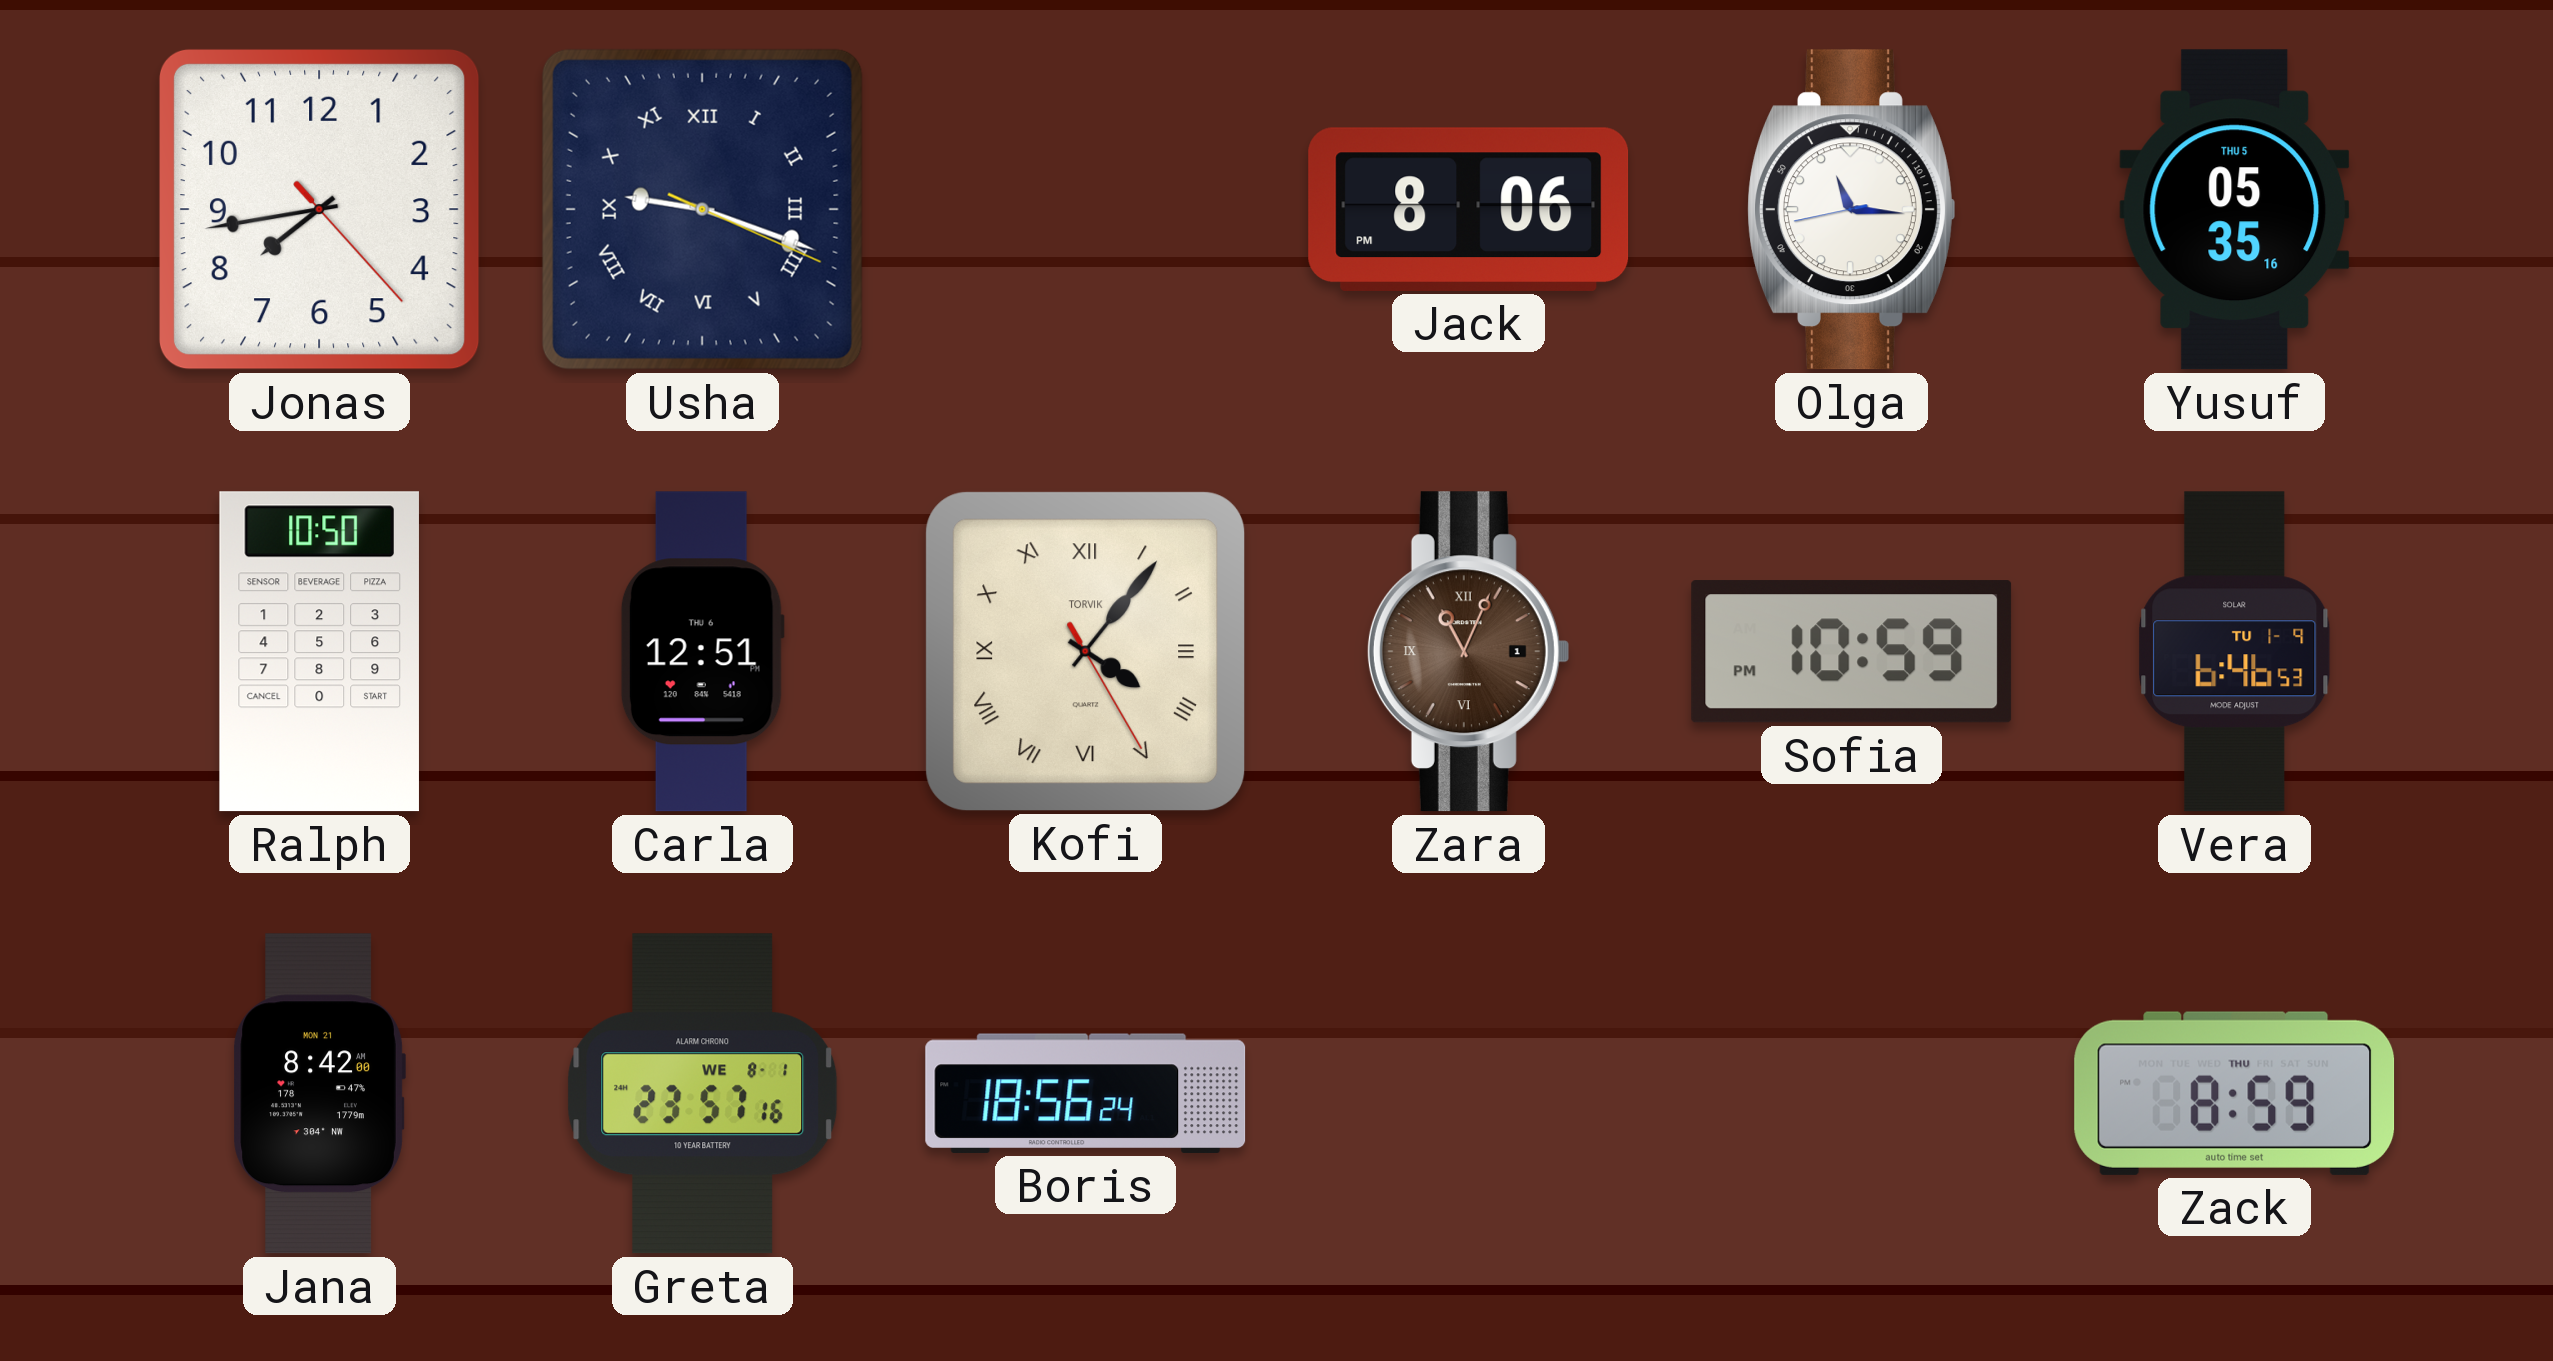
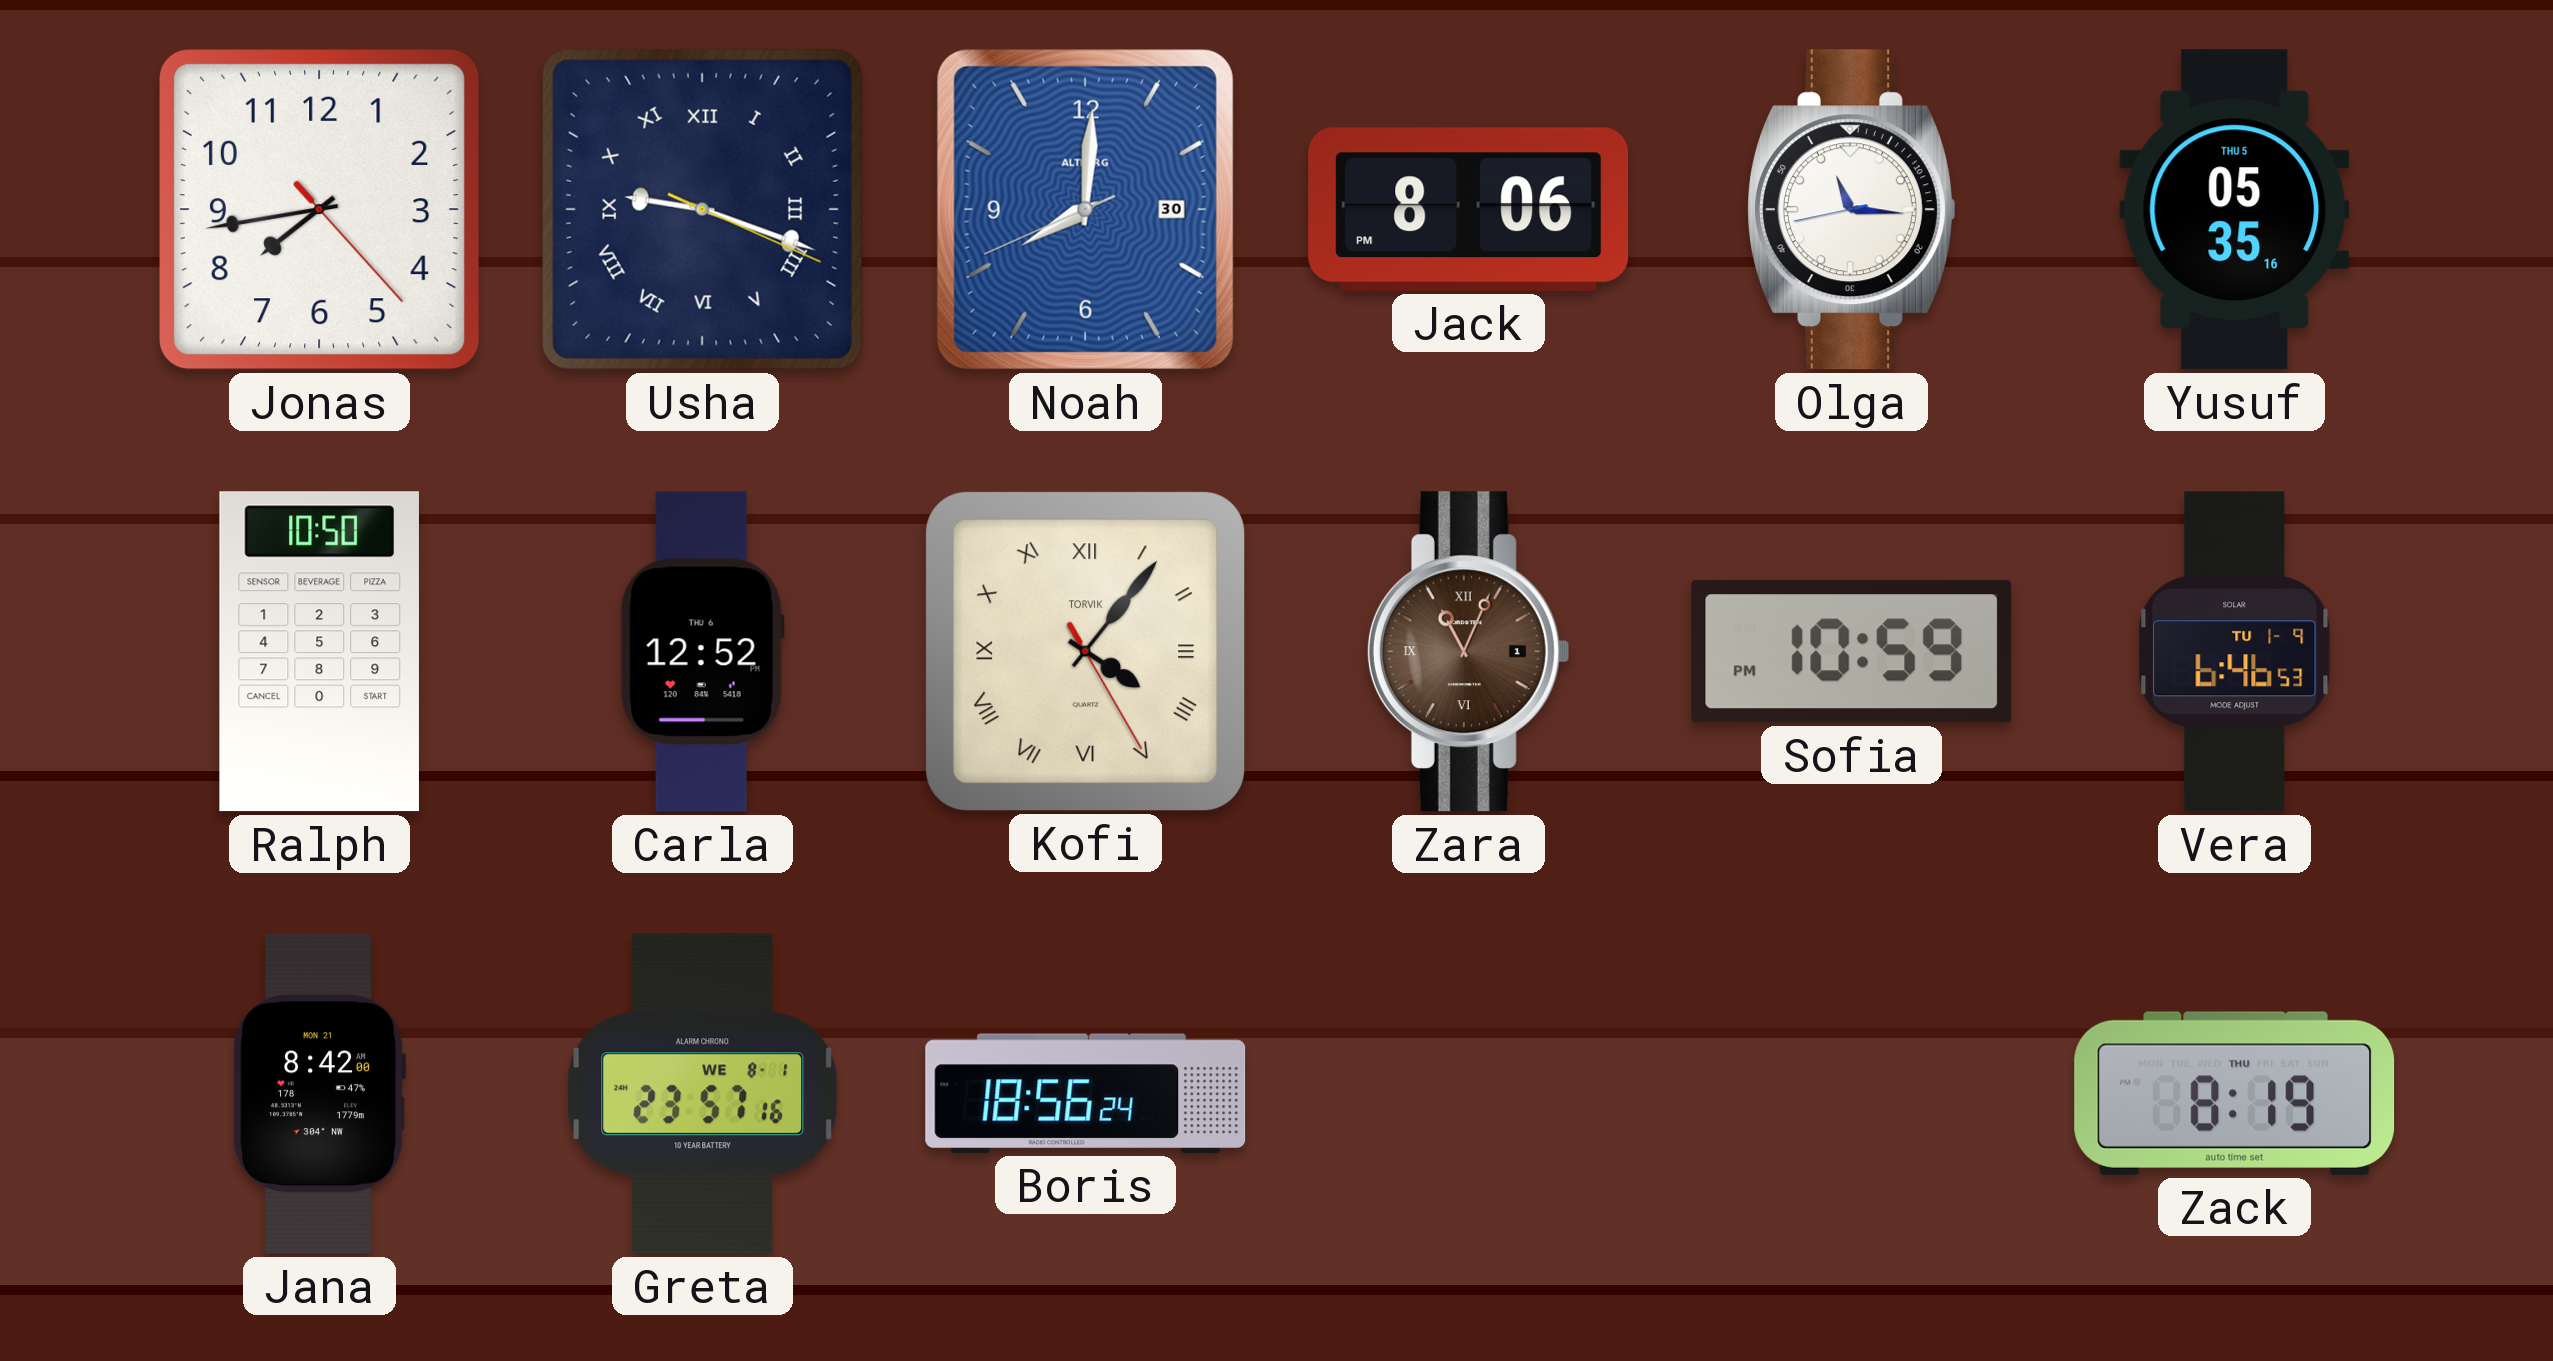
Noah: none -> 8:00 (1085, 209)
Carla: 12:51 -> 12:52 (702, 652)
Zack: 8:59 -> 8:19 (2235, 1093)
